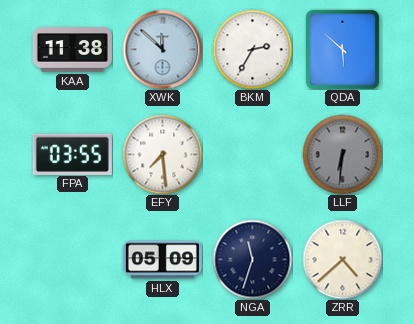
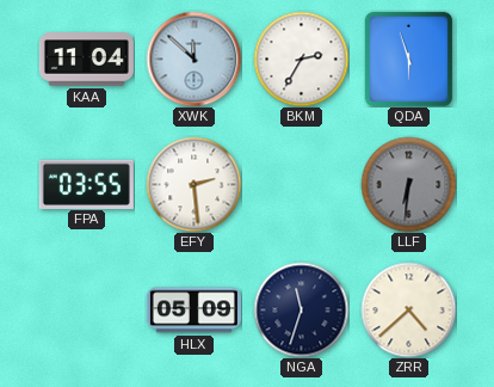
KAA: 11:38 -> 11:04 (86, 60)
QDA: 5:52 -> 5:57 (408, 59)
EFY: 7:29 -> 2:29 (193, 184)
